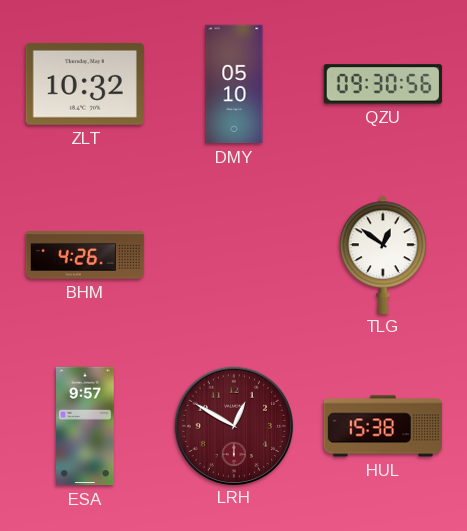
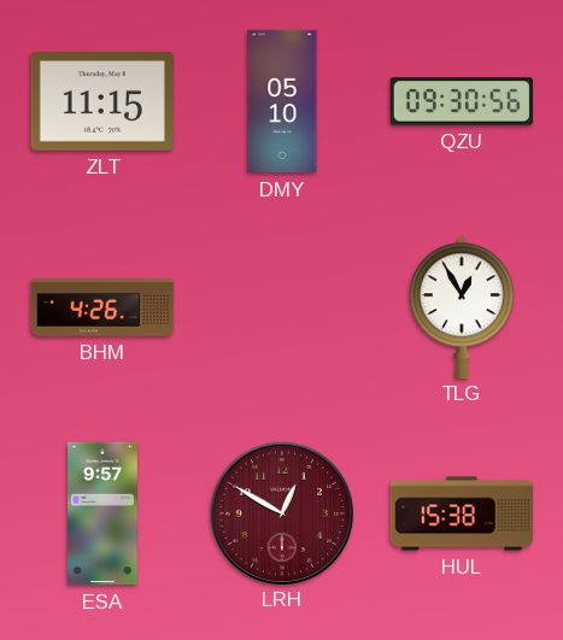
ZLT: 10:32 -> 11:15 (102, 101)
TLG: 12:51 -> 12:55 (463, 306)
